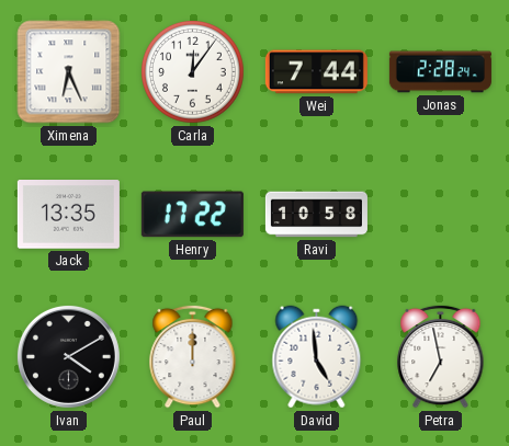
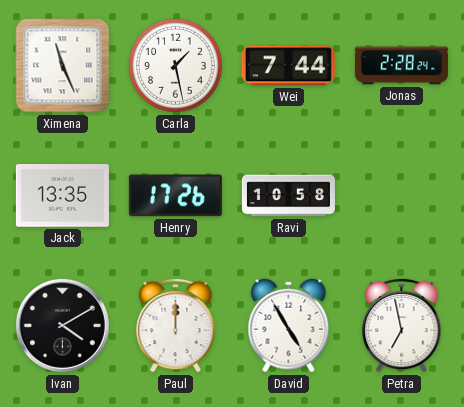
Ximena: 6:26 -> 11:26 (63, 66)
Carla: 12:06 -> 1:28 (176, 66)
Henry: 17:22 -> 17:26 (175, 196)
David: 4:59 -> 4:55 (289, 326)
